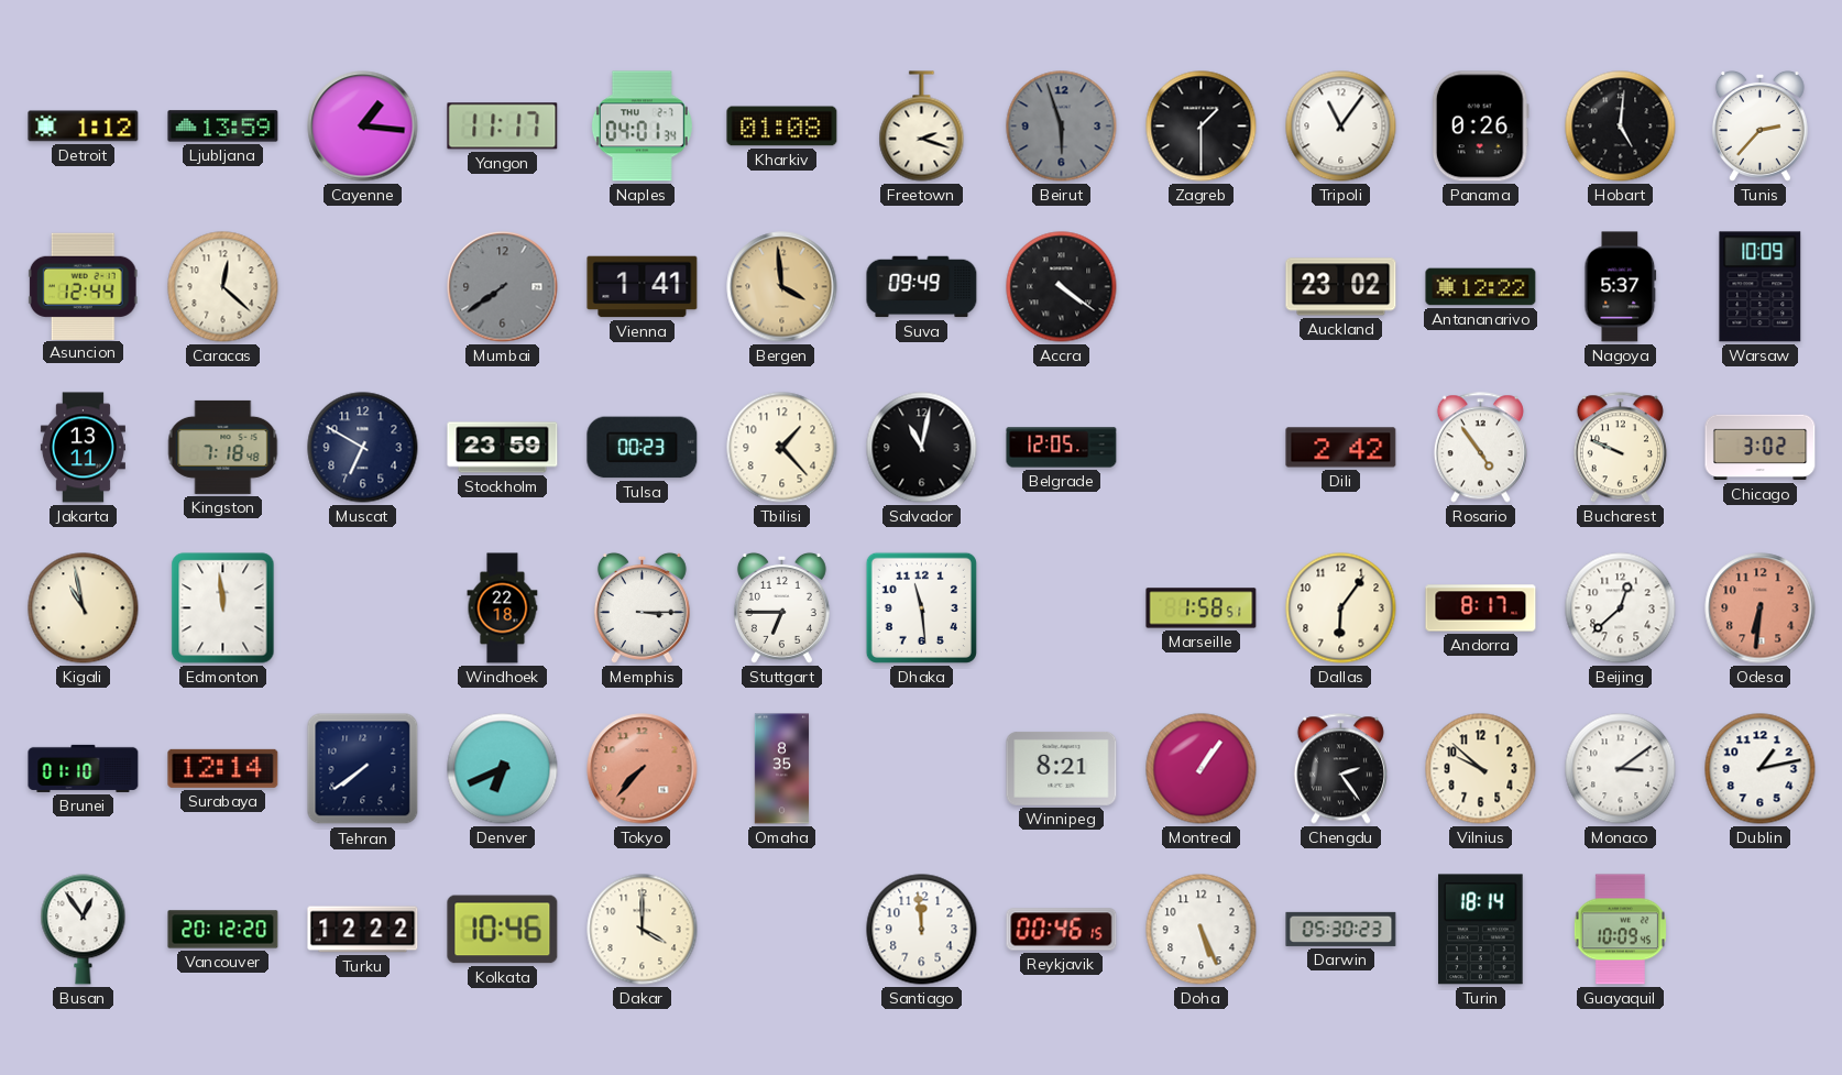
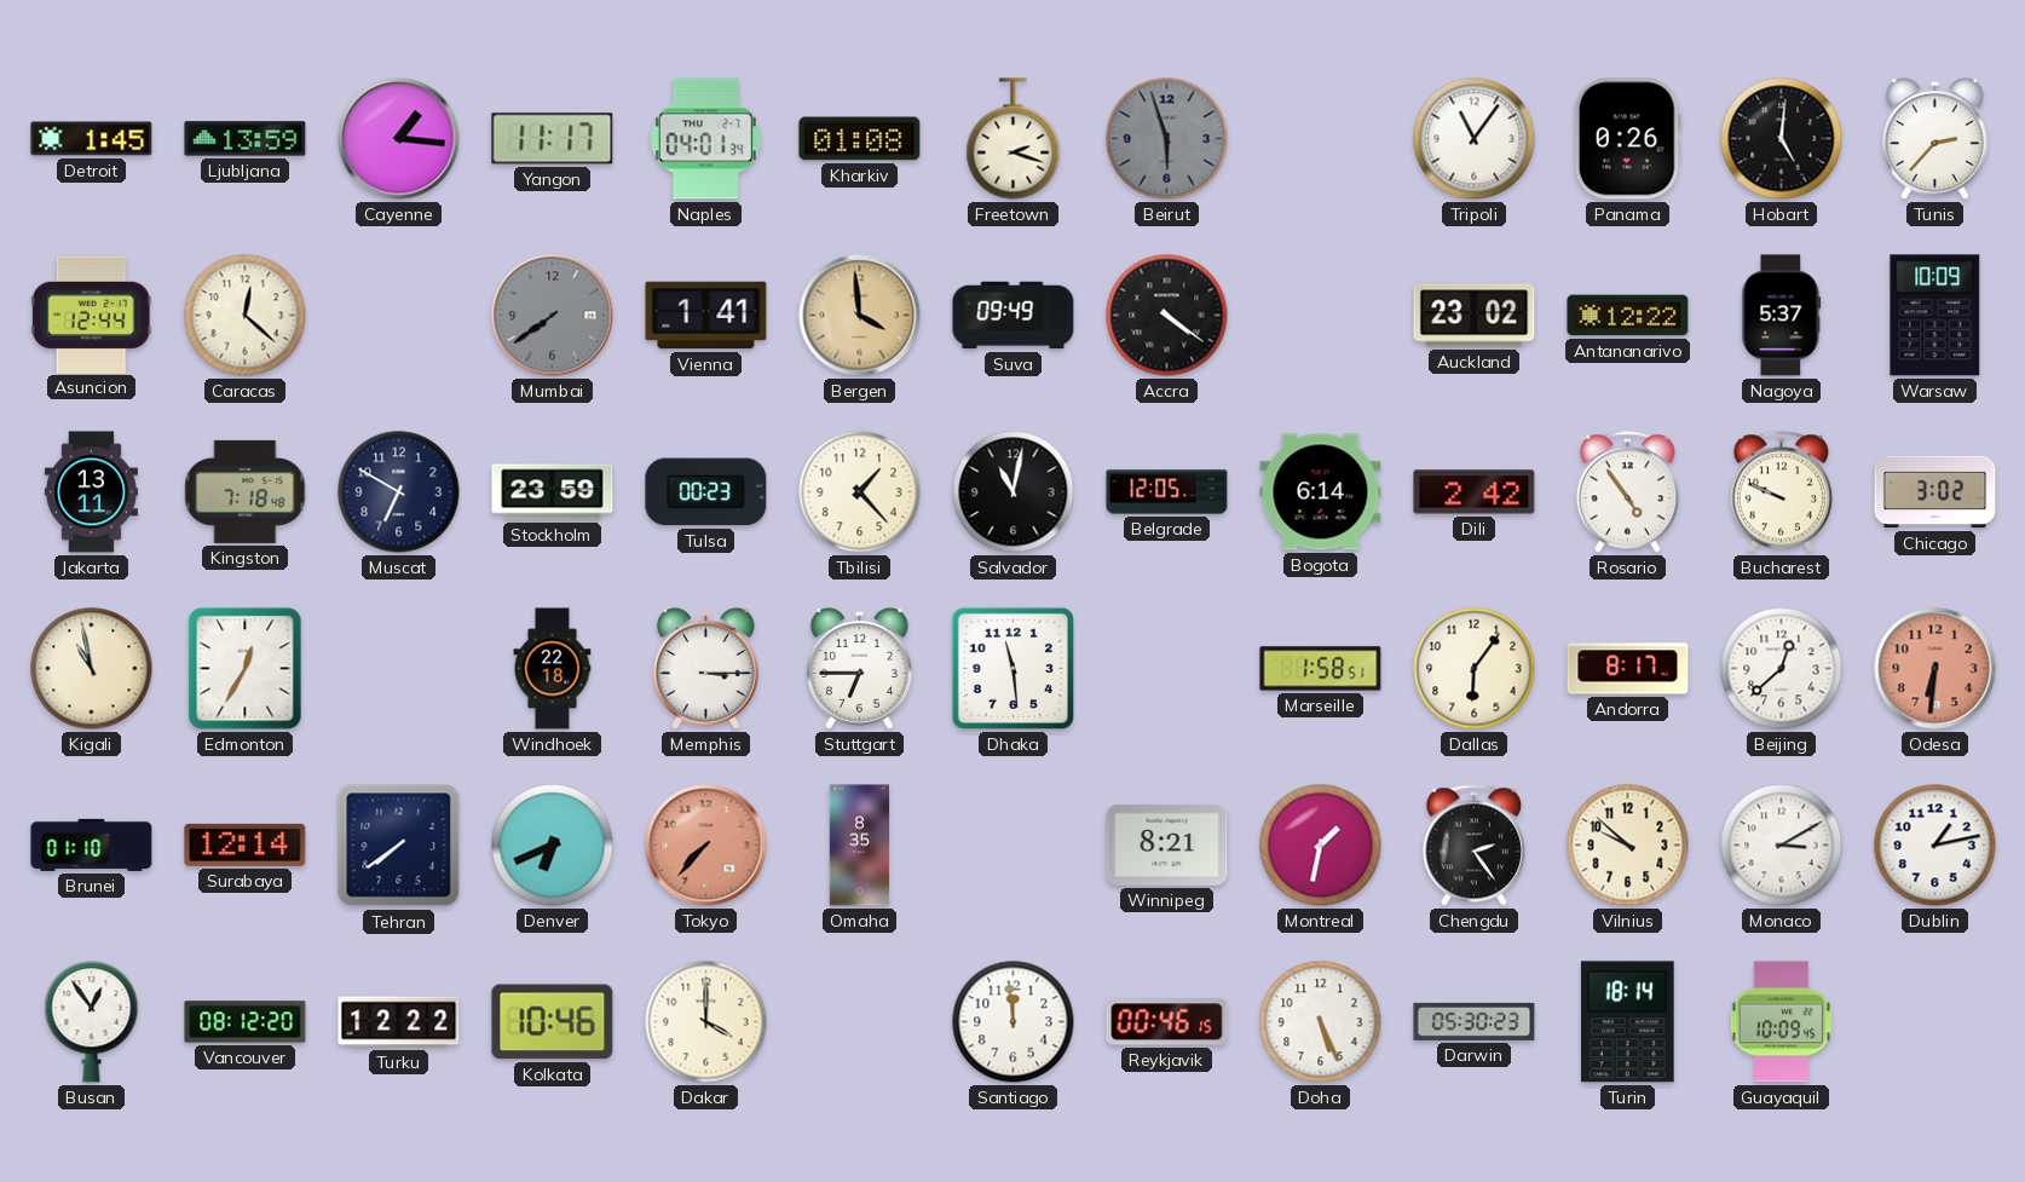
Detroit: 1:12 -> 1:45 (92, 139)
Zagreb: 1:30 -> none (1202, 127)
Bogota: none -> 6:14 (1321, 492)
Edmonton: 11:59 -> 12:35 (246, 669)
Montreal: 1:06 -> 1:32 (1321, 846)
Monaco: 3:09 -> 3:10 (1782, 846)
Vancouver: 20:12 -> 08:12 (246, 1022)
